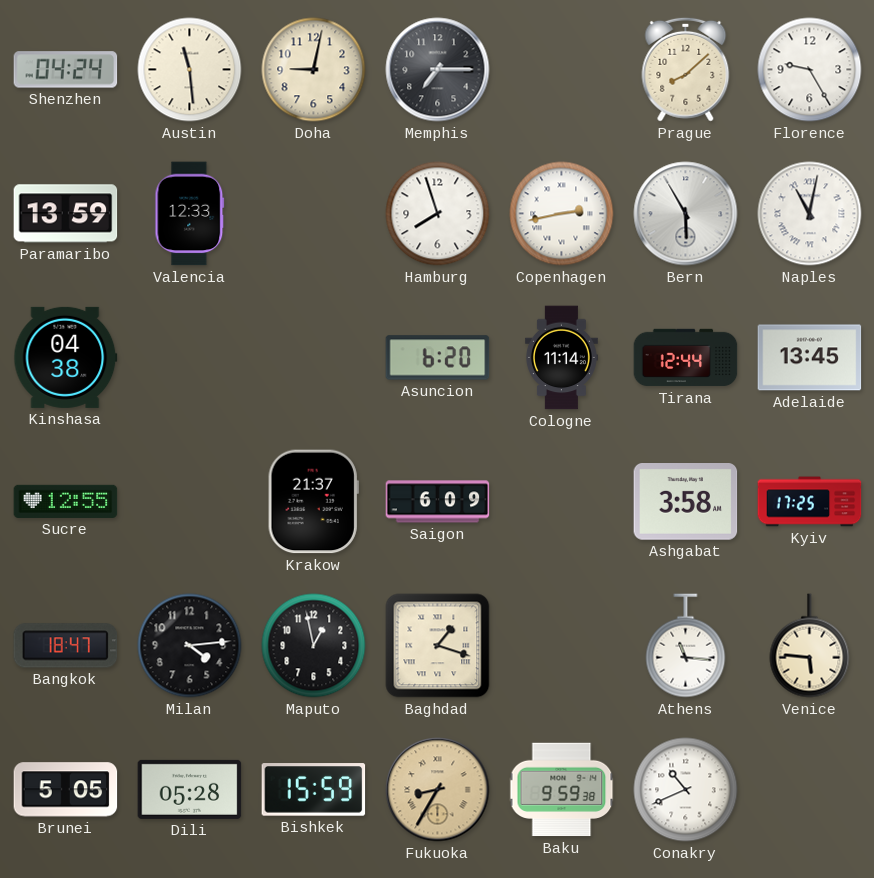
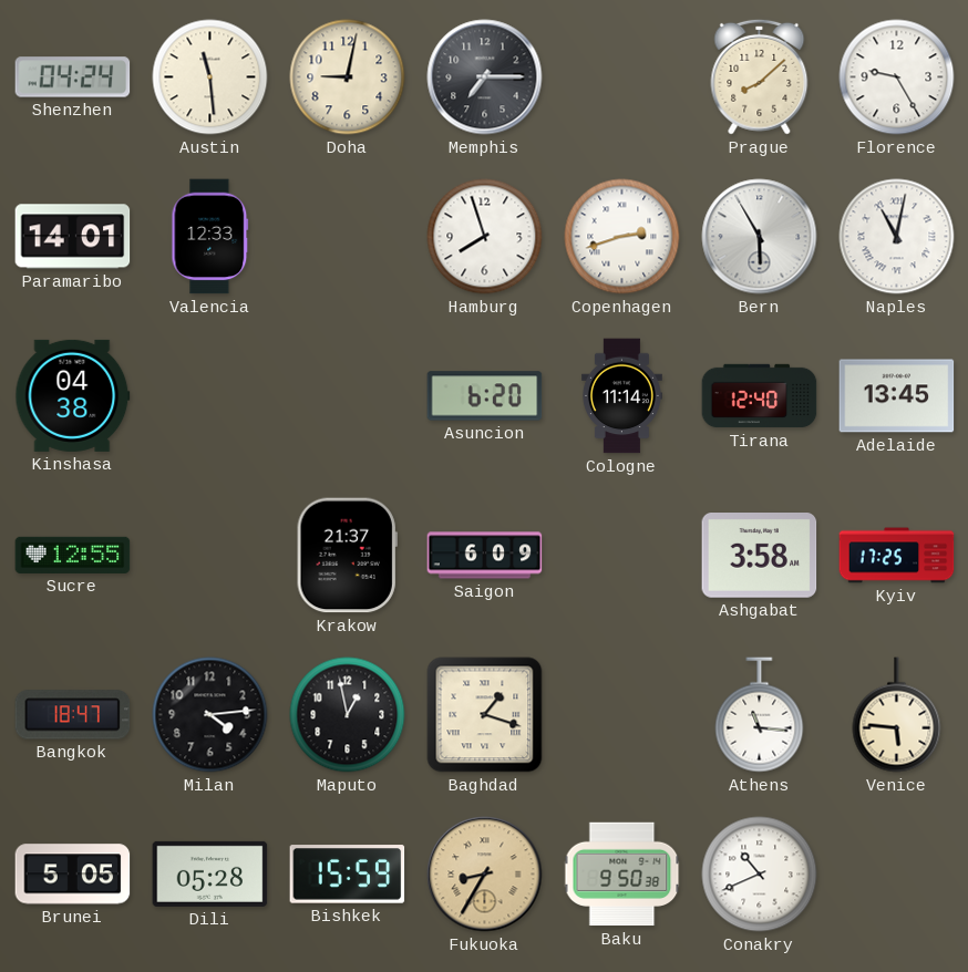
Paramaribo: 13:59 -> 14:01 (73, 237)
Copenhagen: 2:43 -> 2:42 (622, 237)
Tirana: 12:44 -> 12:40 (760, 396)
Baku: 9:59 -> 9:50 (622, 875)
